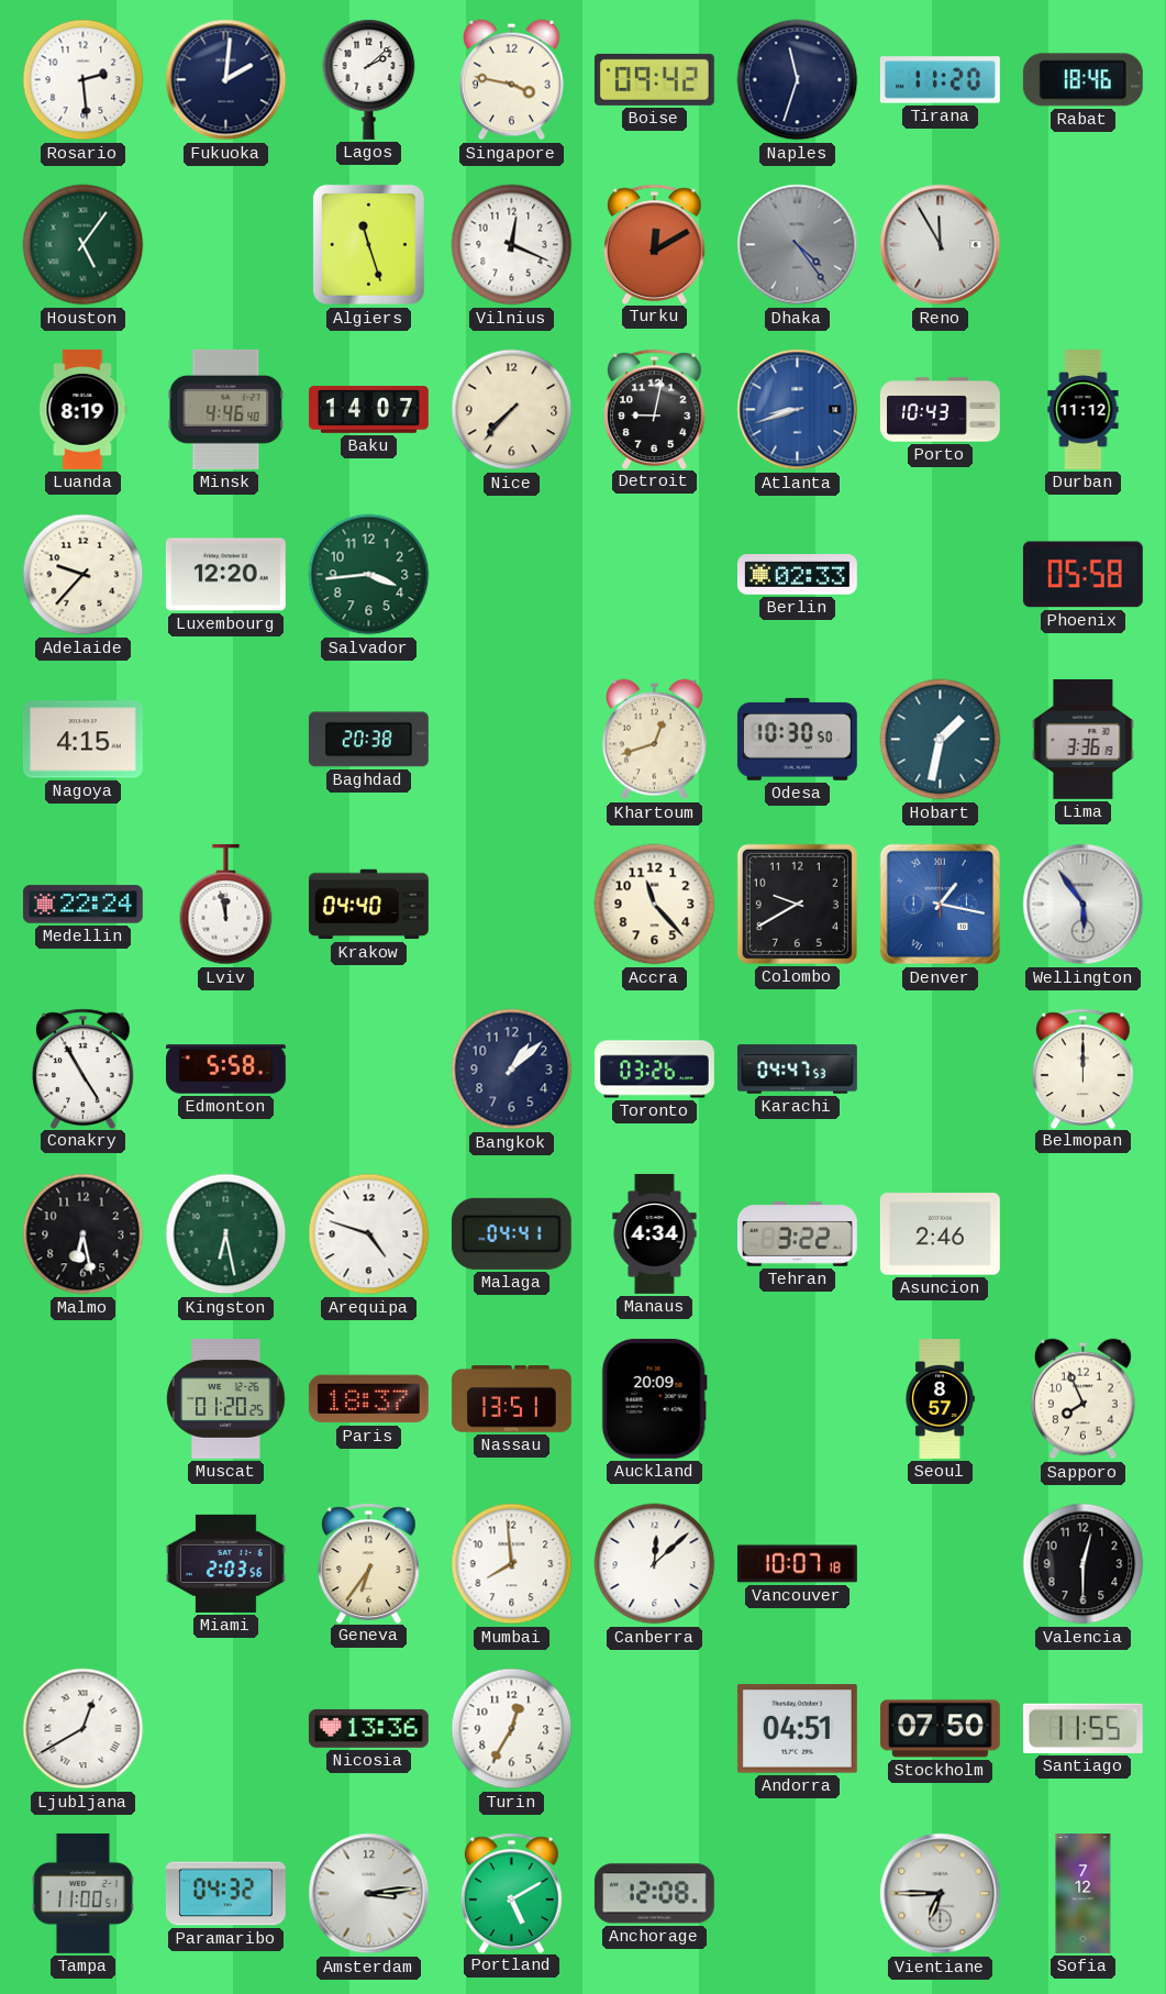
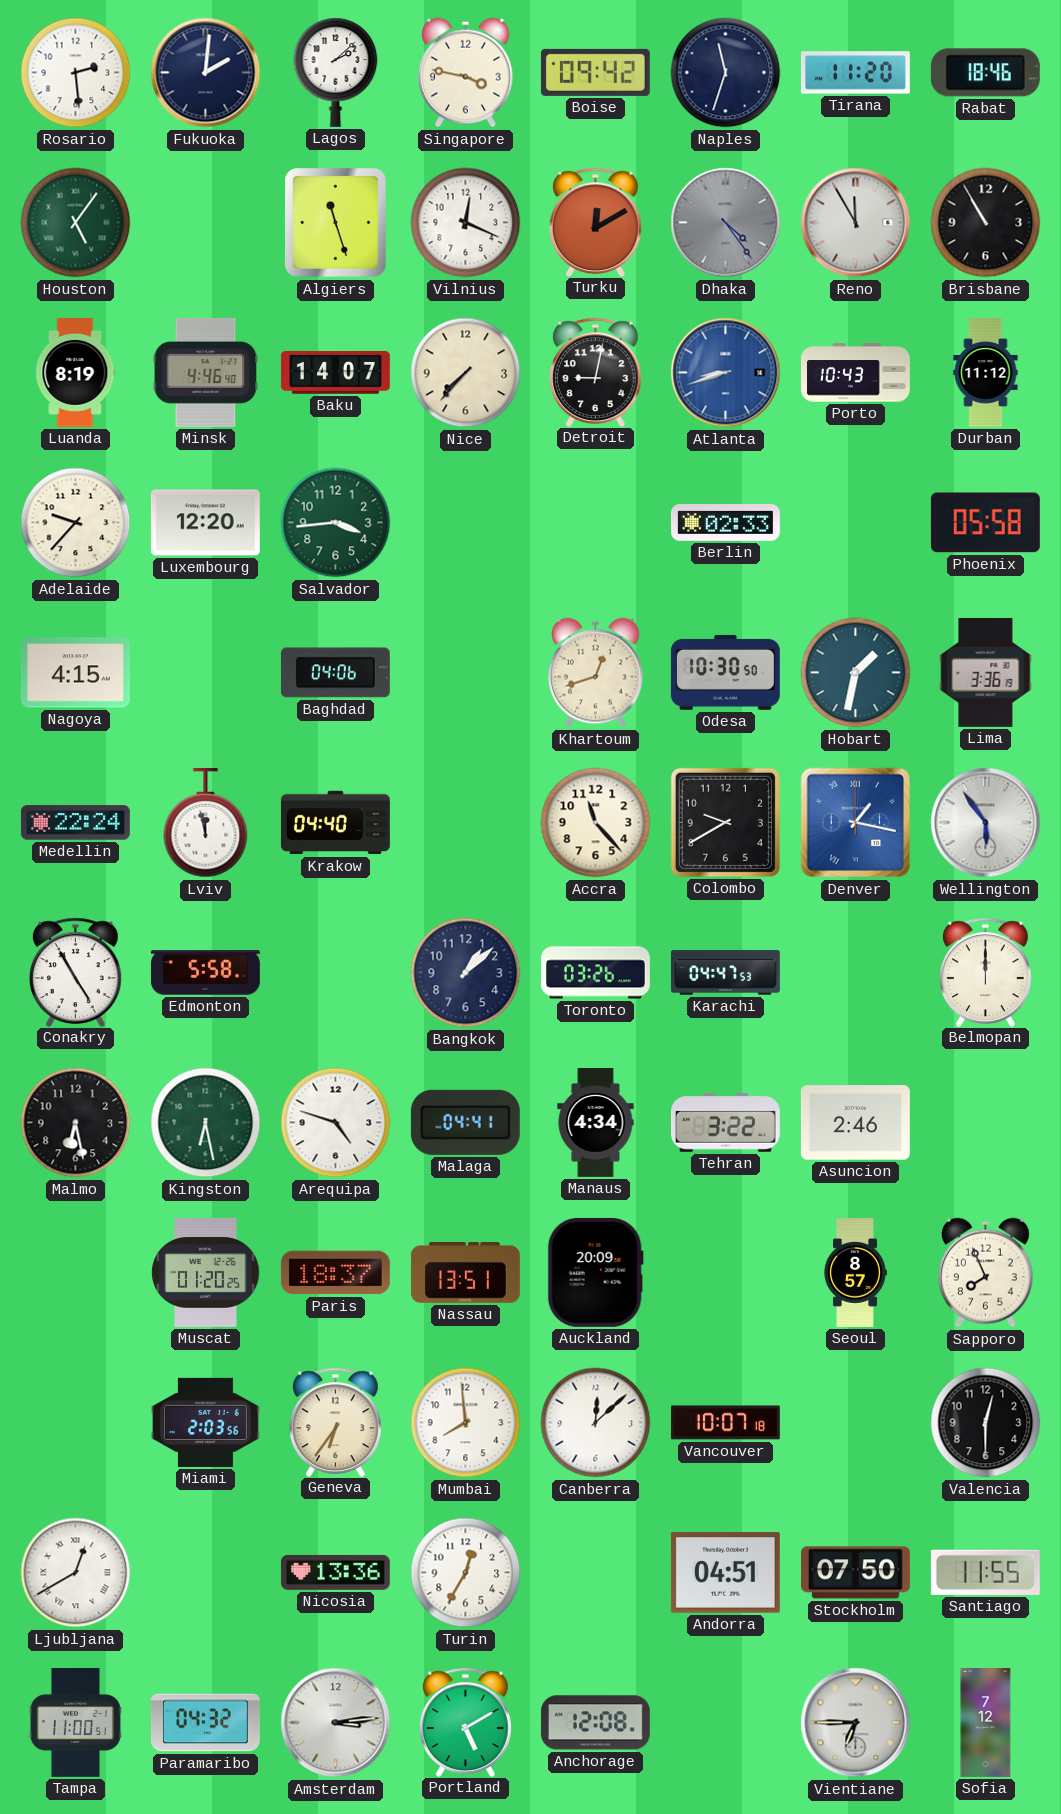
Brisbane: none -> 10:55 (986, 223)
Baghdad: 20:38 -> 04:06 (335, 673)
